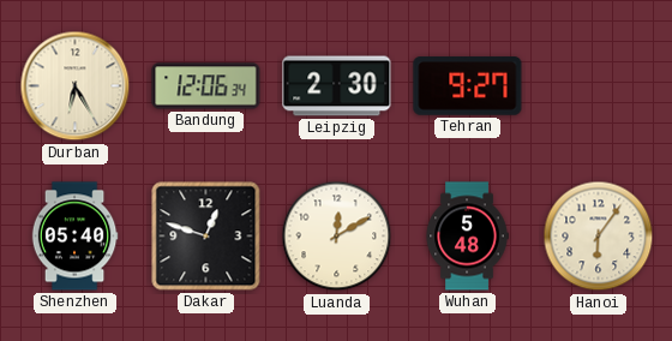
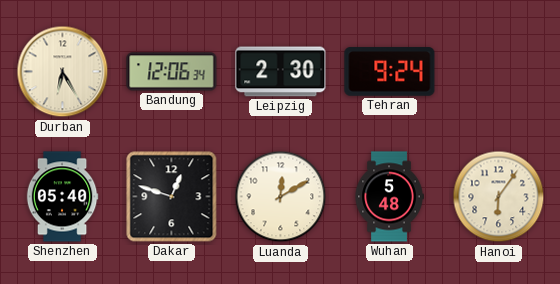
Tehran: 9:27 -> 9:24 (390, 72)
